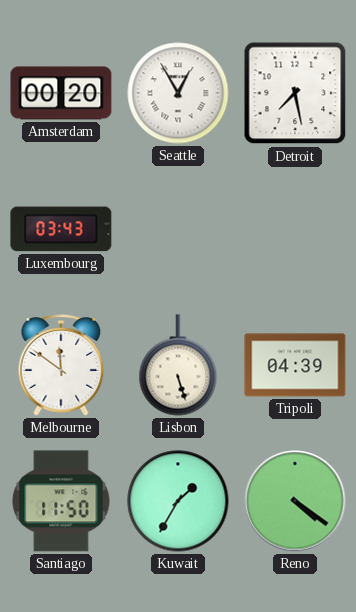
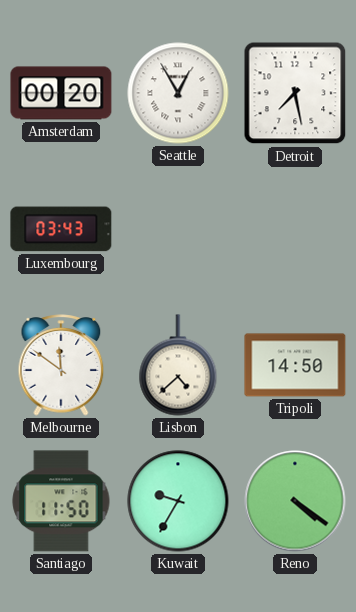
Lisbon: 5:27 -> 4:38 (178, 365)
Tripoli: 04:39 -> 14:50 (295, 365)
Kuwait: 1:35 -> 9:35 (178, 501)
